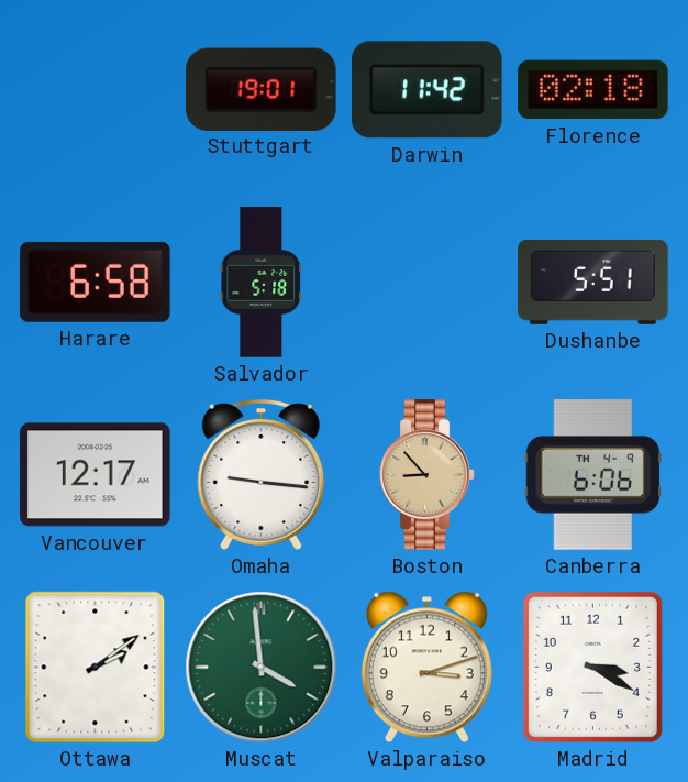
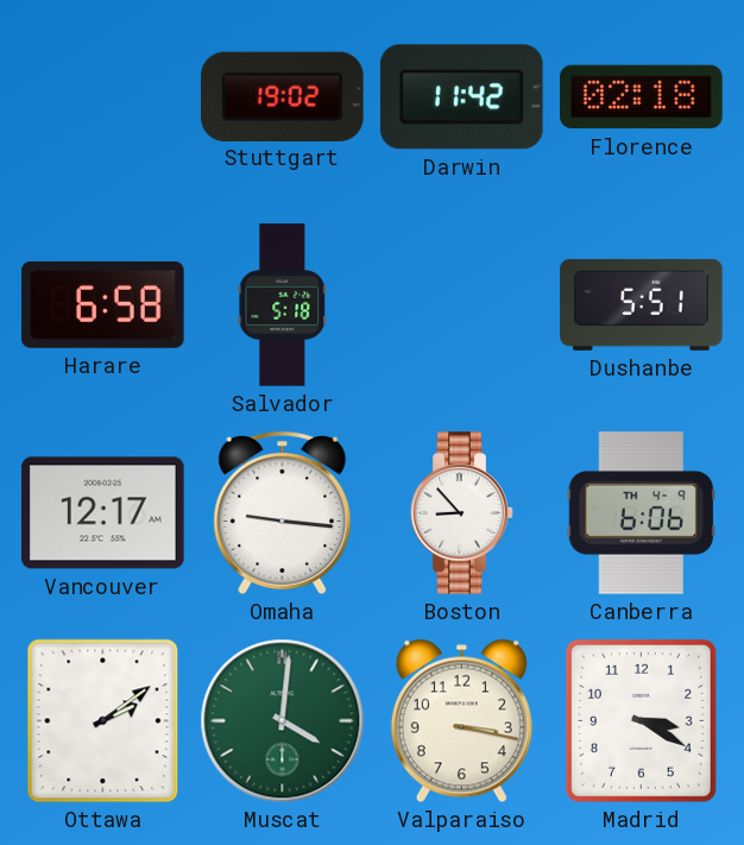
Stuttgart: 19:01 -> 19:02 (283, 96)
Boston dial: champagne -> white (462, 513)
Muscat: 3:59 -> 4:01 (283, 721)
Valparaiso: 3:12 -> 3:17 (461, 721)
